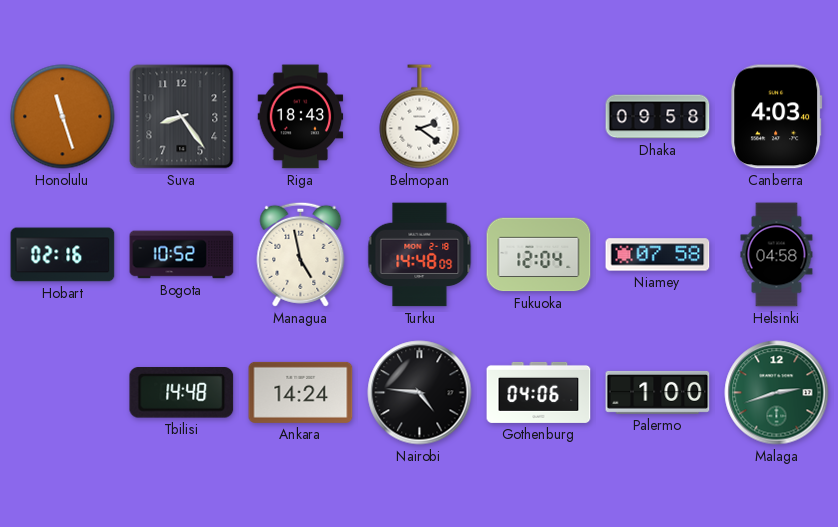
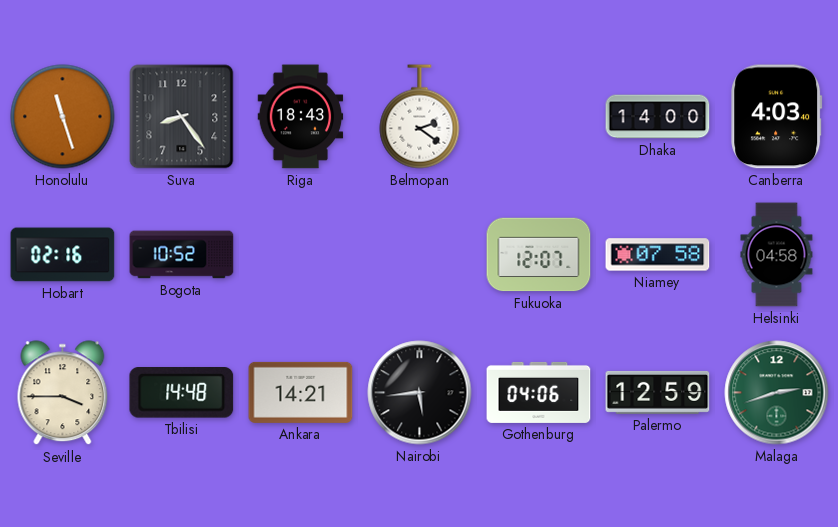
Dhaka: 09:58 -> 14:00 (658, 117)
Managua: 4:58 -> none (301, 254)
Turku: 14:48 -> none (420, 255)
Fukuoka: 12:04 -> 12:07 (539, 255)
Seville: none -> 3:45 (63, 393)
Ankara: 14:24 -> 14:21 (301, 392)
Nairobi: 4:46 -> 5:44 (420, 393)
Palermo: 1:00 -> 12:59 (658, 392)
